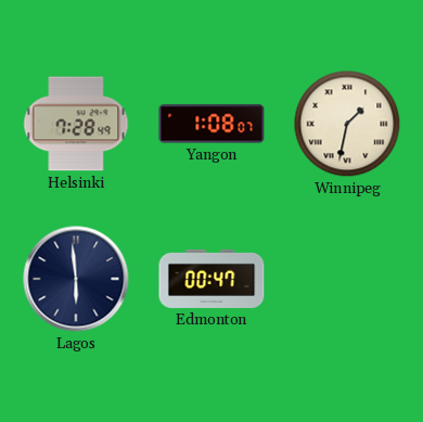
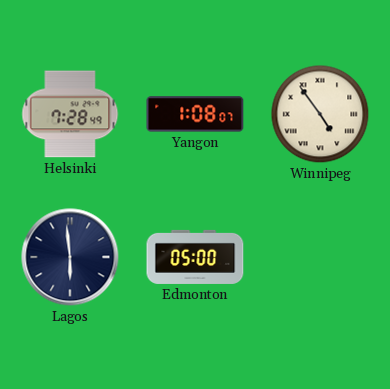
Winnipeg: 1:32 -> 4:54 (320, 114)
Edmonton: 00:47 -> 05:00 (195, 257)
